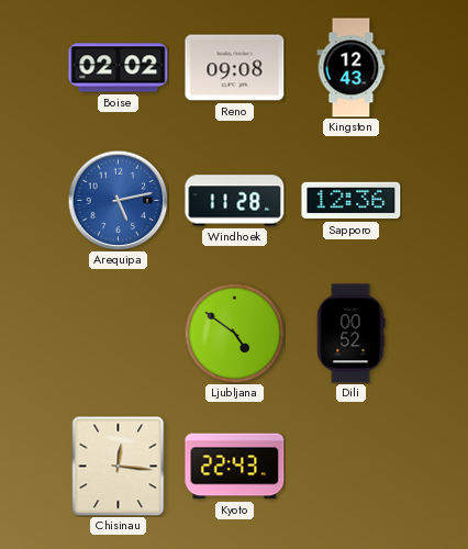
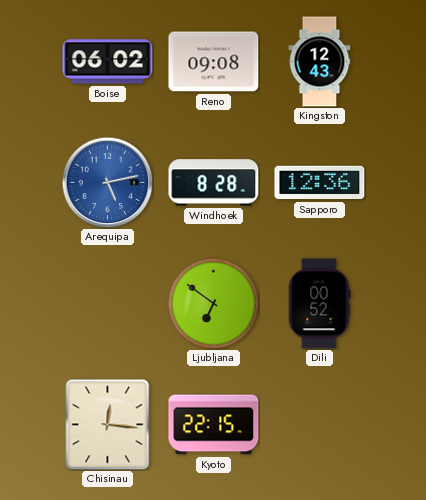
Boise: 02:02 -> 06:02 (108, 62)
Windhoek: 11:28 -> 8:28 (214, 183)
Ljubljana: 4:51 -> 6:51 (213, 303)
Kyoto: 22:43 -> 22:15 (214, 425)
